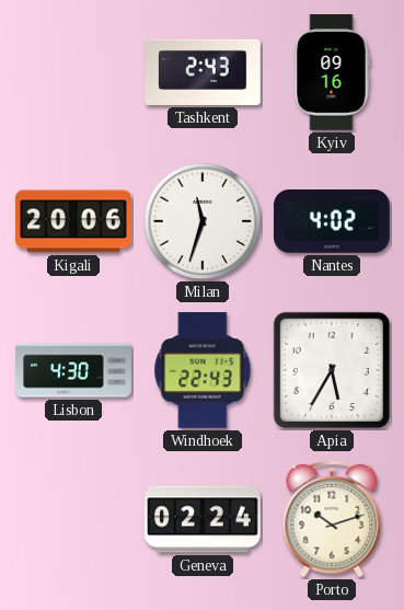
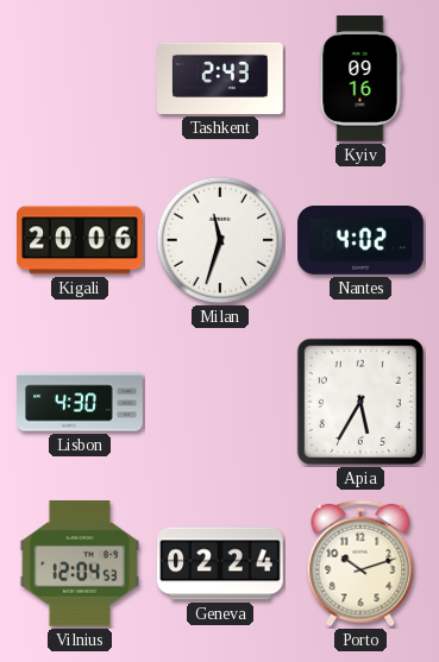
Windhoek: 22:43 -> none (203, 370)
Vilnius: none -> 12:04 (79, 563)
